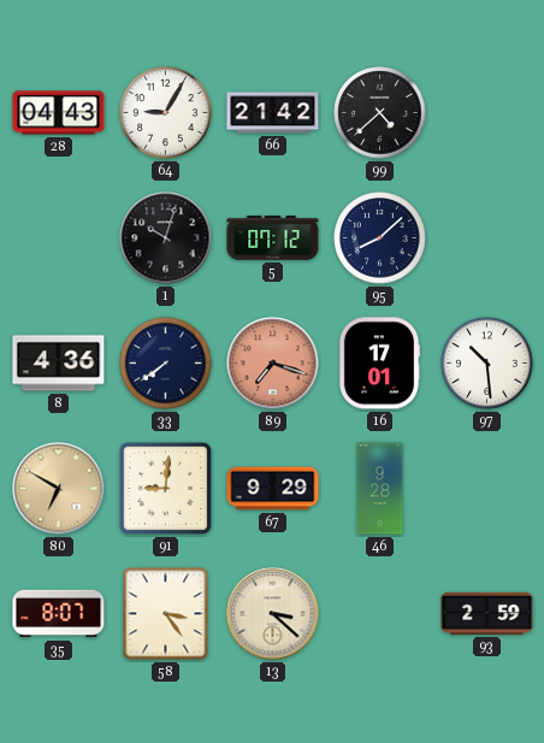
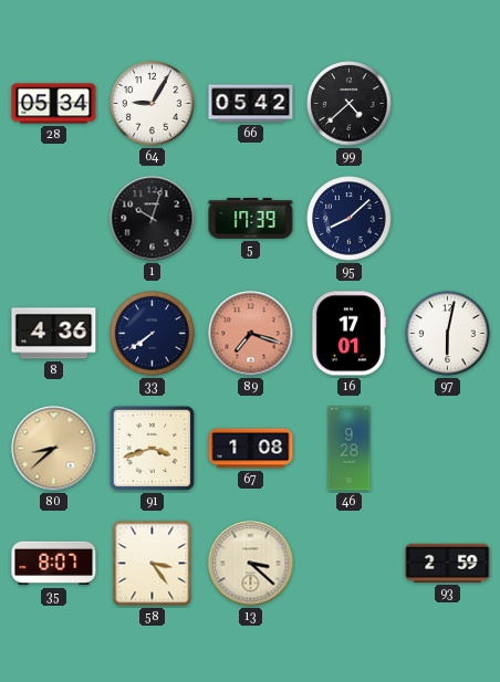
28: 04:43 -> 05:34 (54, 104)
66: 21:42 -> 05:42 (251, 104)
5: 07:12 -> 17:39 (251, 219)
97: 10:29 -> 6:02 (448, 334)
80: 6:50 -> 8:38 (54, 449)
91: 9:01 -> 3:42 (153, 449)
67: 9:29 -> 1:08 (251, 449)
